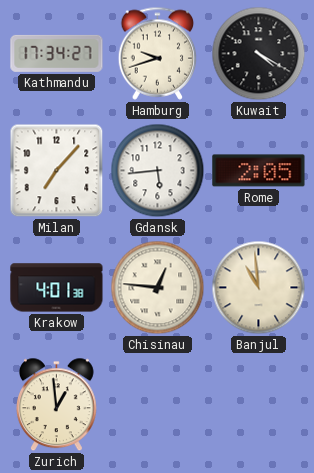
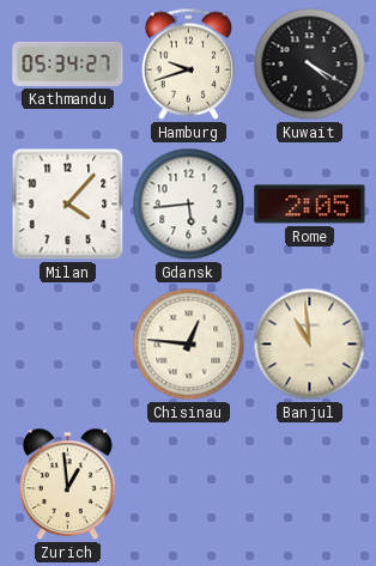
Kathmandu: 17:34 -> 05:34 (68, 63)
Milan: 7:07 -> 4:07 (68, 205)
Krakow: 4:01 -> none (57, 288)
